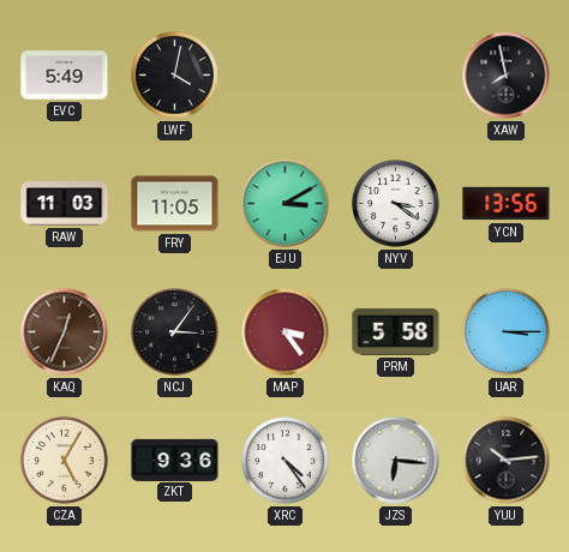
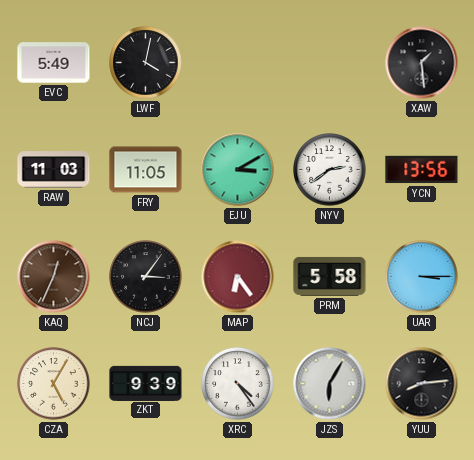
XAW: 7:58 -> 1:29 (422, 63)
NYV: 3:21 -> 2:39 (330, 170)
MAP: 3:24 -> 6:24 (238, 277)
ZKT: 9:36 -> 9:39 (146, 383)
JZS: 6:16 -> 6:05 (330, 384)
YUU: 10:14 -> 8:14 (422, 384)
